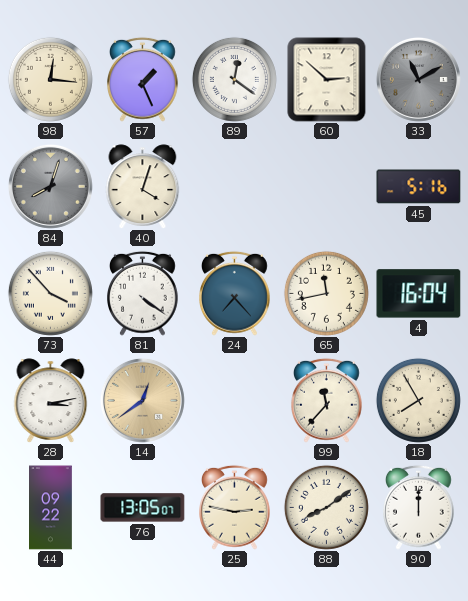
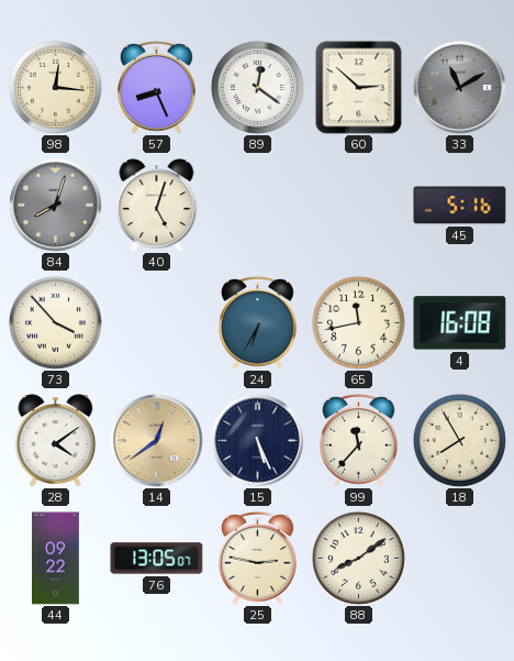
57: 1:26 -> 8:26 (157, 87)
40: 4:03 -> 5:03 (157, 206)
81: 4:21 -> none (143, 293)
24: 7:23 -> 6:35 (258, 322)
4: 16:04 -> 16:08 (460, 323)
28: 3:13 -> 4:09 (56, 441)
15: none -> 5:26 (257, 440)
90: 12:00 -> none (419, 507)
